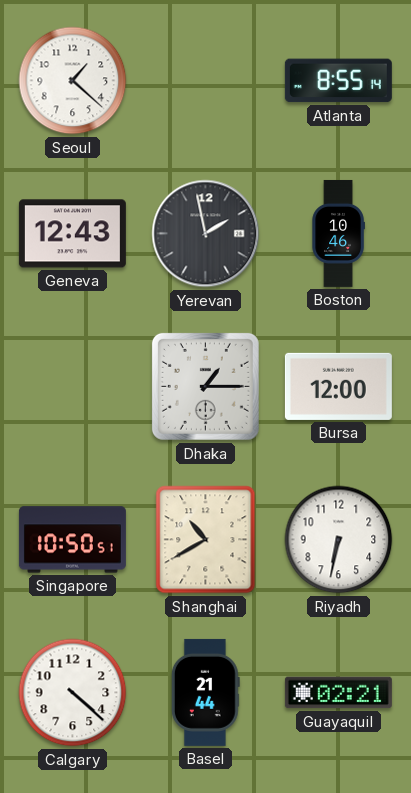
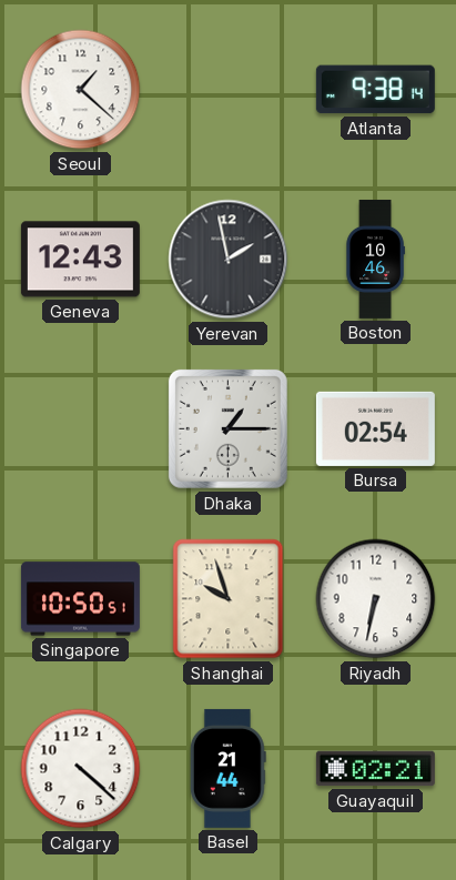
Atlanta: 8:55 -> 9:38 (375, 90)
Bursa: 12:00 -> 02:54 (375, 428)
Shanghai: 10:40 -> 9:57 (229, 599)
